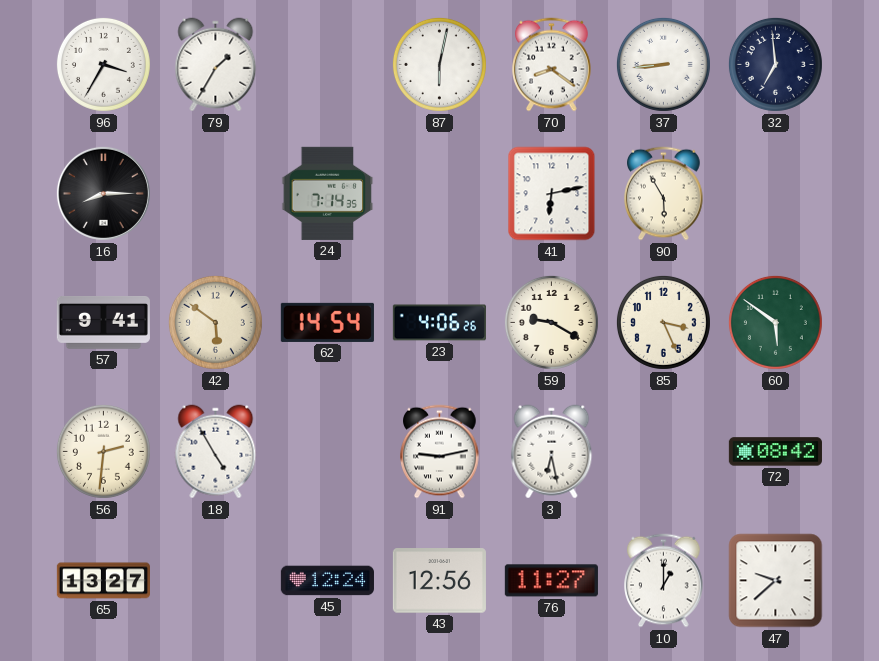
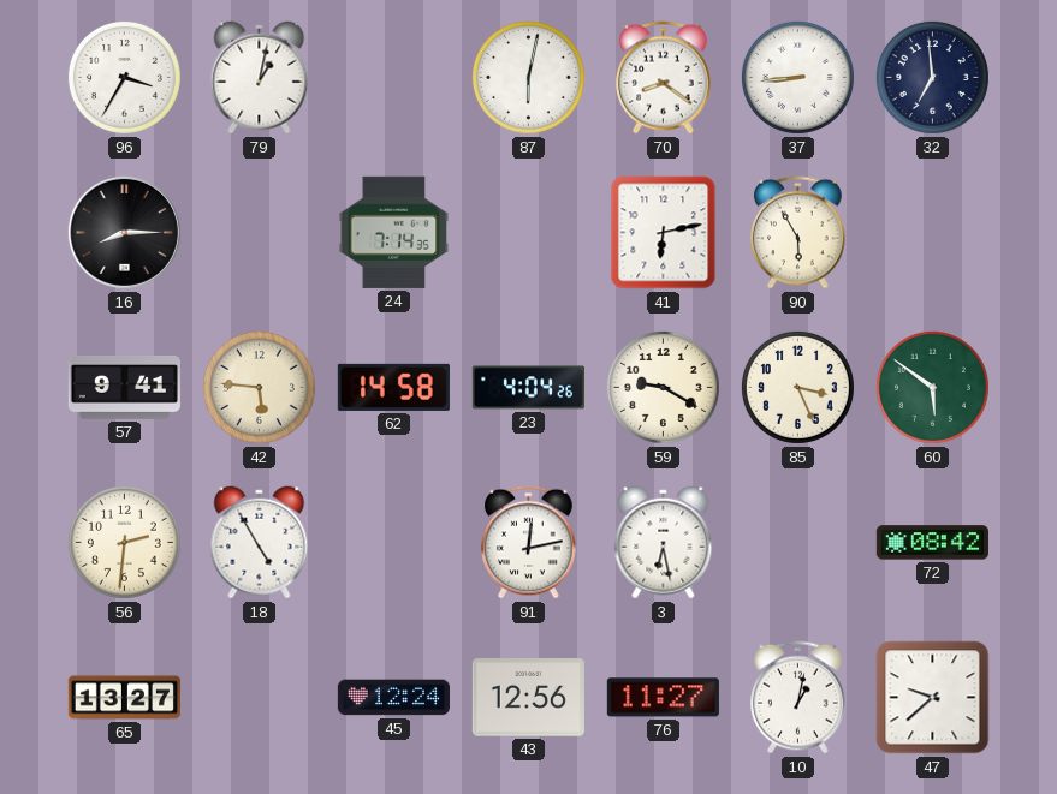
79: 1:35 -> 1:02 (260, 78)
42: 5:51 -> 5:46 (259, 387)
62: 14:54 -> 14:58 (393, 387)
23: 4:06 -> 4:04 (528, 388)
91: 9:13 -> 12:13 (529, 543)
10: 1:00 -> 1:02 (798, 698)
